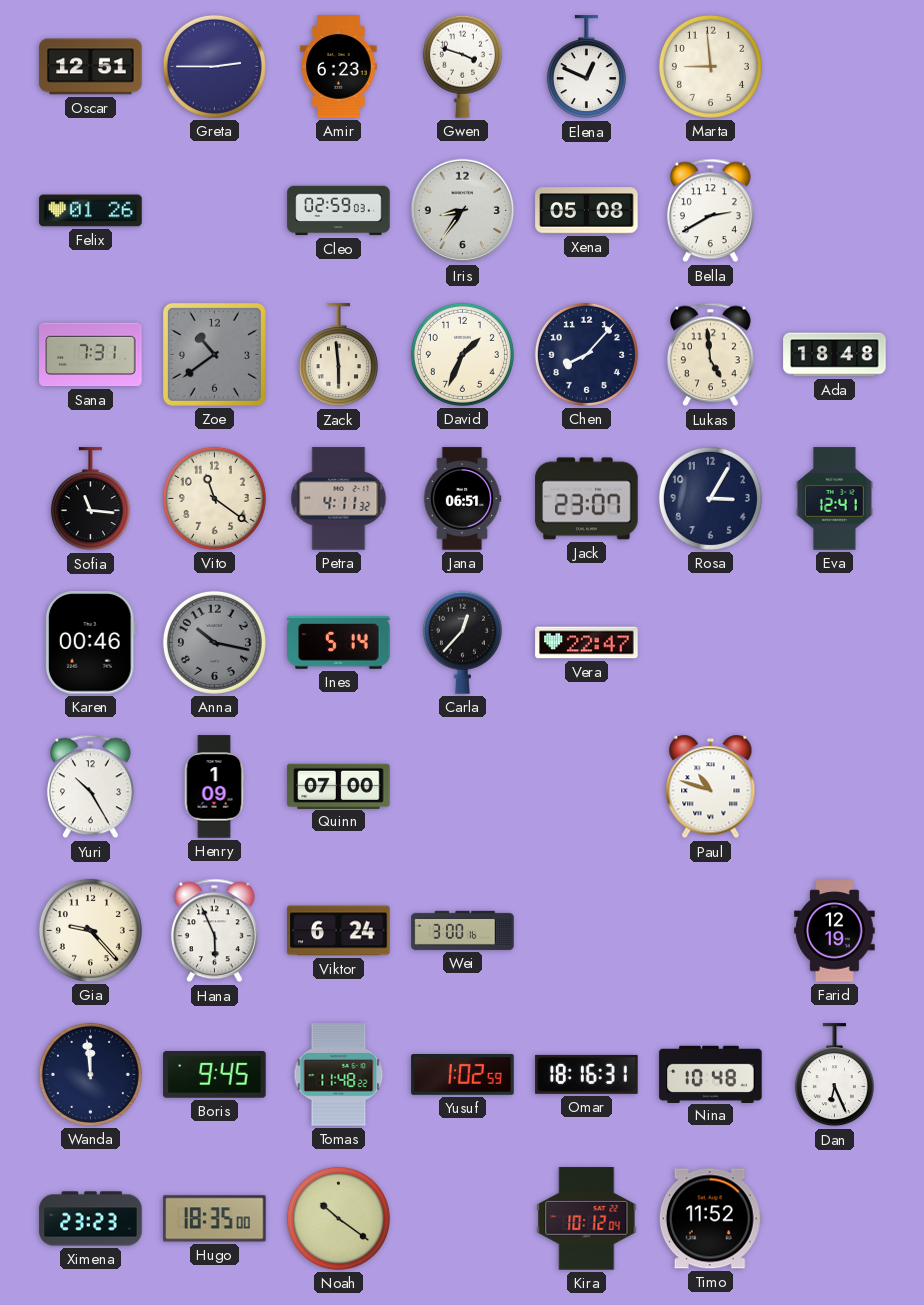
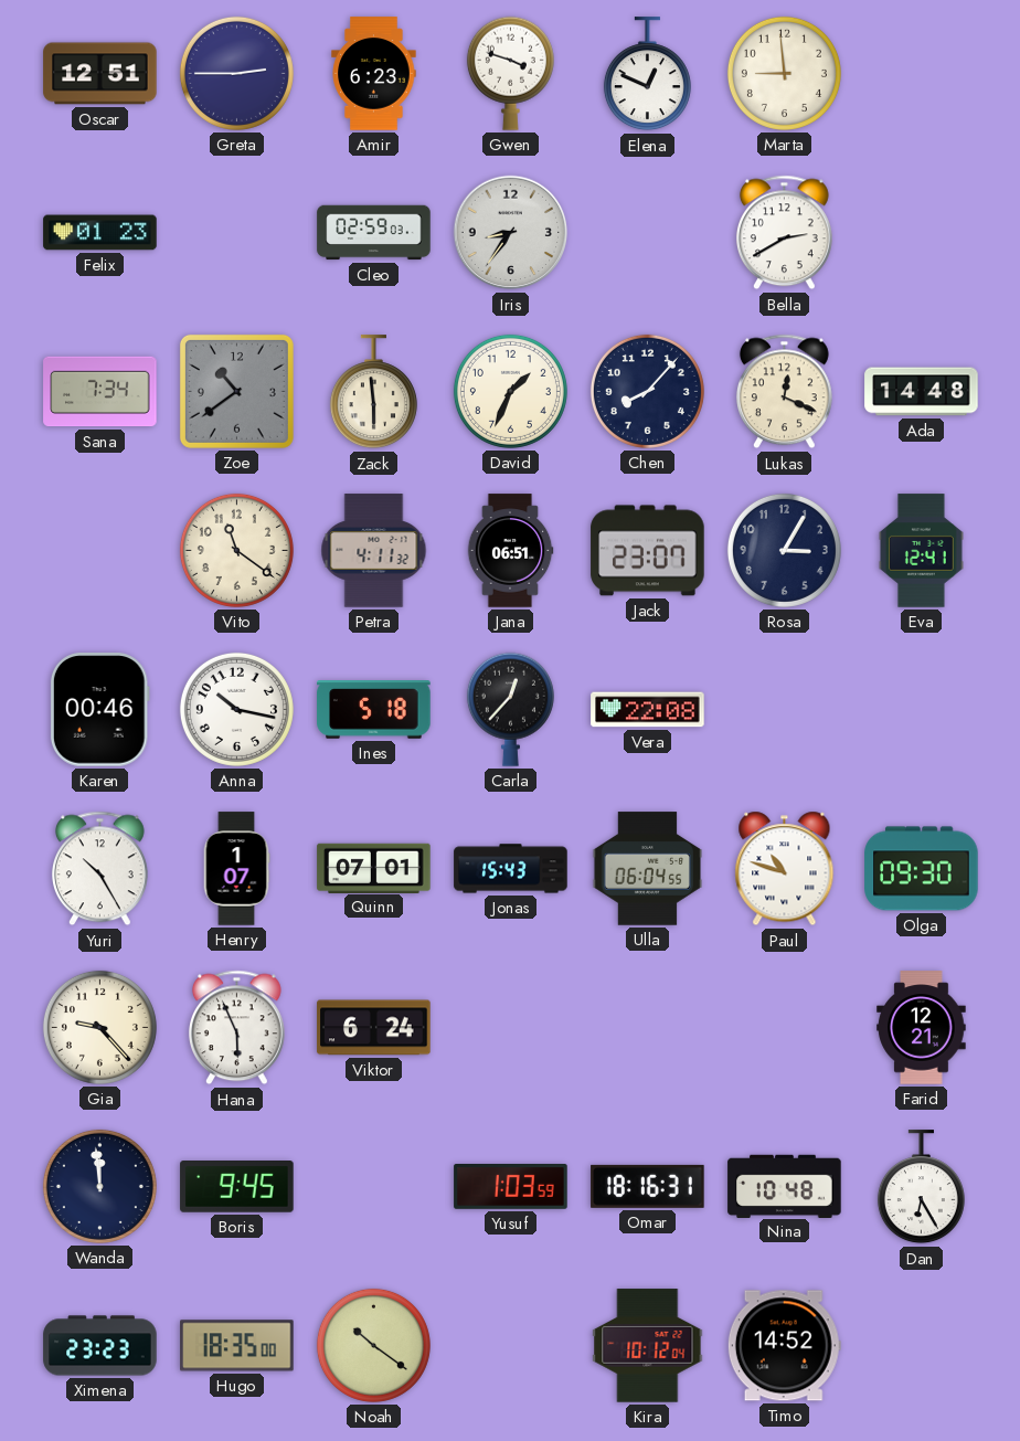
Felix: 01:26 -> 01:23 (100, 233)
Xena: 05:08 -> none (587, 211)
Sana: 7:31 -> 7:34 (100, 392)
Lukas: 4:59 -> 12:19 (784, 392)
Ada: 18:48 -> 14:48 (922, 392)
Sofia: 11:16 -> none (90, 499)
Anna dial: grey -> white (236, 709)
Ines: 5:14 -> 5:18 (374, 710)
Vera: 22:47 -> 22:08 (648, 710)
Henry: 1:09 -> 1:07 (236, 869)
Quinn: 07:00 -> 07:01 (374, 868)
Jonas: none -> 15:43 (511, 869)
Ulla: none -> 06:04 (647, 869)
Olga: none -> 09:30 (922, 869)
Wei: 3:00 -> none (463, 930)
Farid: 12:19 -> 12:21 (922, 1028)
Tomas: 11:48 -> none (339, 1075)
Yusuf: 1:02 -> 1:03 (511, 1187)
Dan: 6:26 -> 6:25 (921, 1187)
Timo: 11:52 -> 14:52 (784, 1346)
